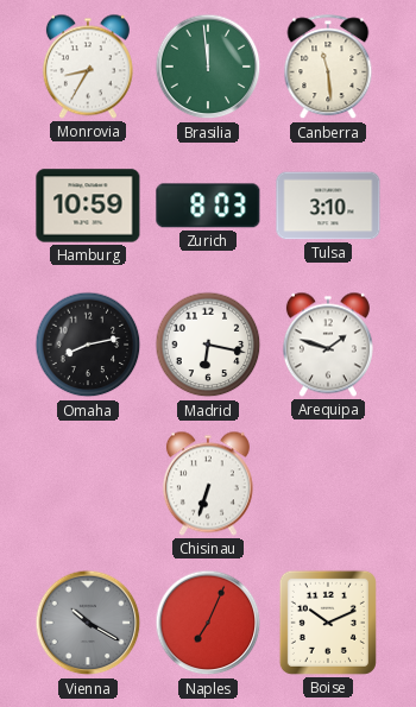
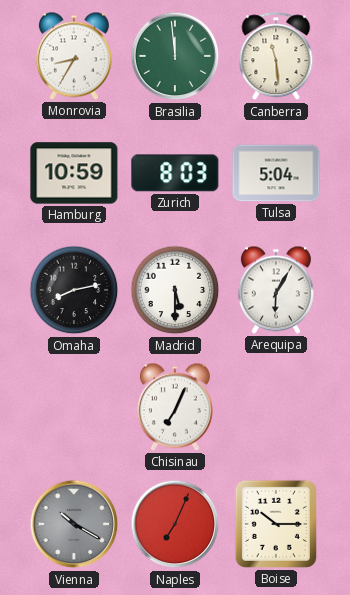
Tulsa: 3:10 -> 5:04 (276, 173)
Madrid: 6:17 -> 5:30 (175, 290)
Arequipa: 1:48 -> 6:05 (276, 290)
Chisinau: 6:33 -> 7:04 (175, 407)
Boise: 10:11 -> 10:15 (276, 524)
